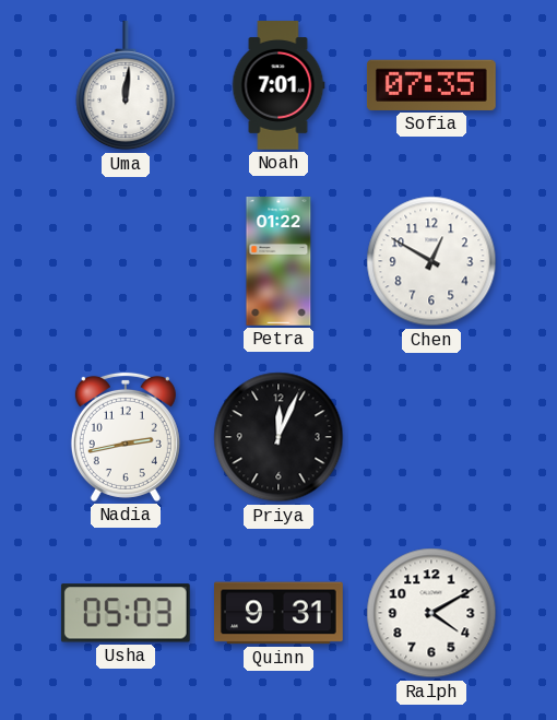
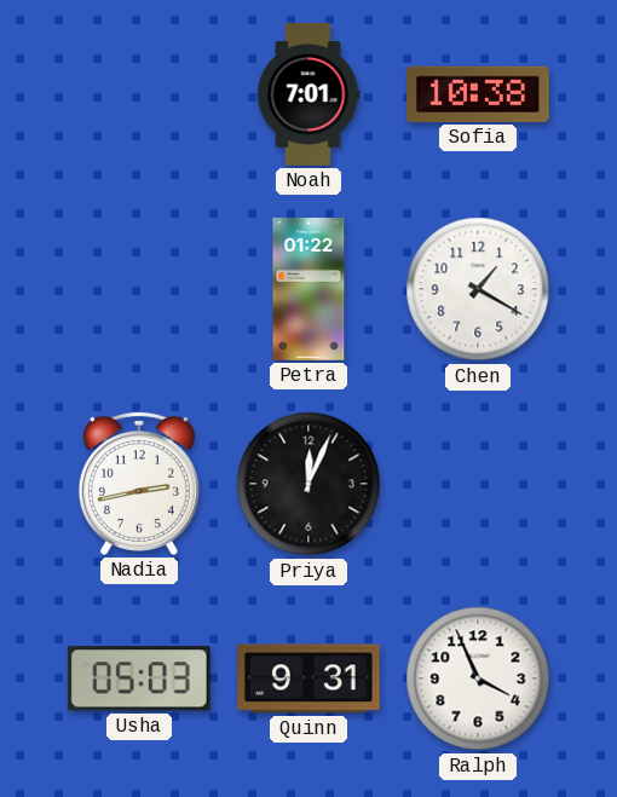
Uma: 12:01 -> none (126, 85)
Sofia: 07:35 -> 10:38 (478, 94)
Chen: 12:50 -> 1:20 (478, 289)
Ralph: 4:10 -> 3:56 (478, 678)
